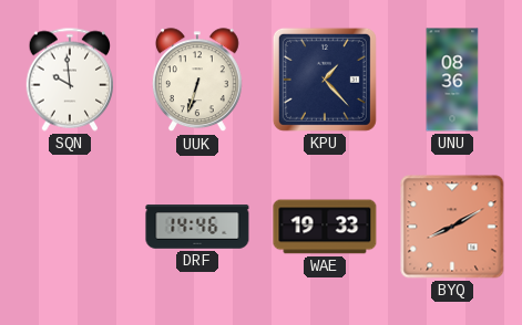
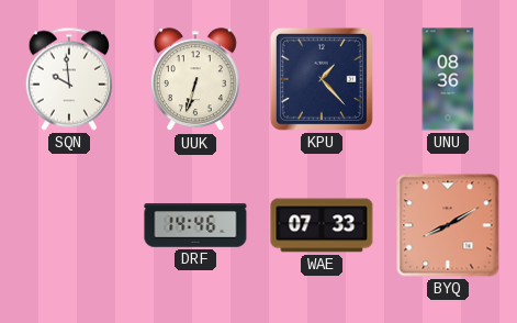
WAE: 19:33 -> 07:33 (322, 225)
